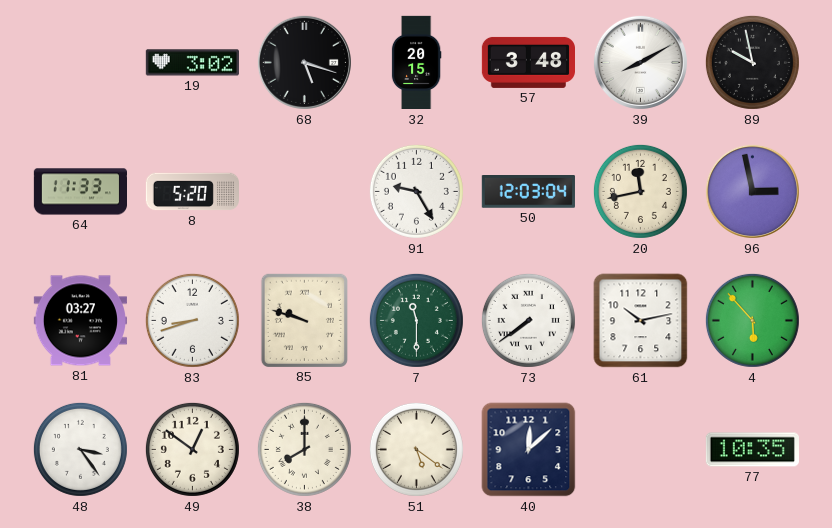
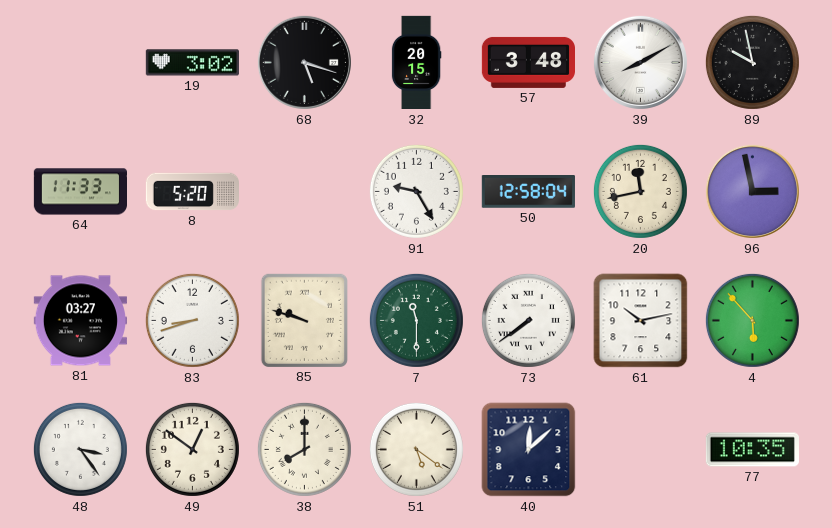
50: 12:03 -> 12:58 (528, 192)
